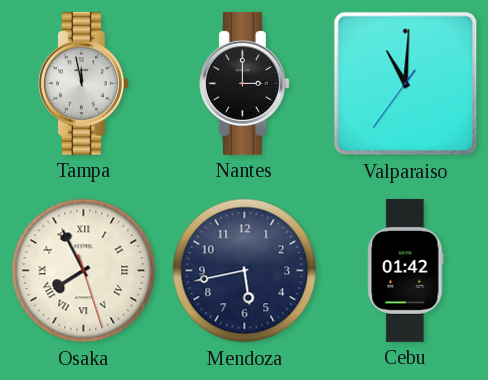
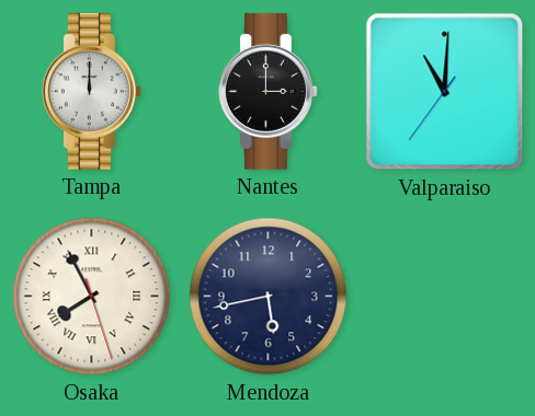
Tampa: 11:58 -> 12:00 (91, 91)
Cebu: 01:42 -> none (406, 270)
